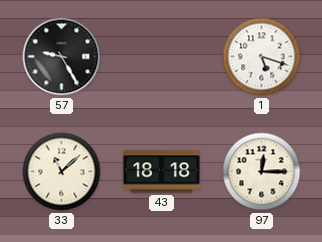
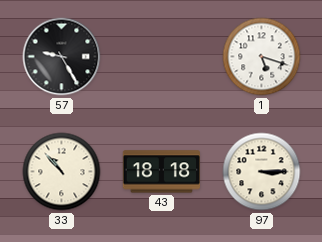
33: 11:08 -> 10:53 (62, 172)
97: 12:15 -> 3:15 (262, 172)
